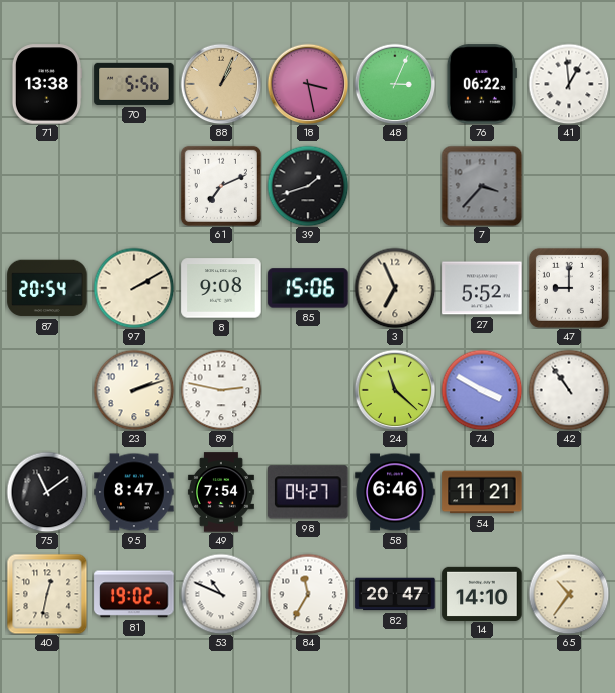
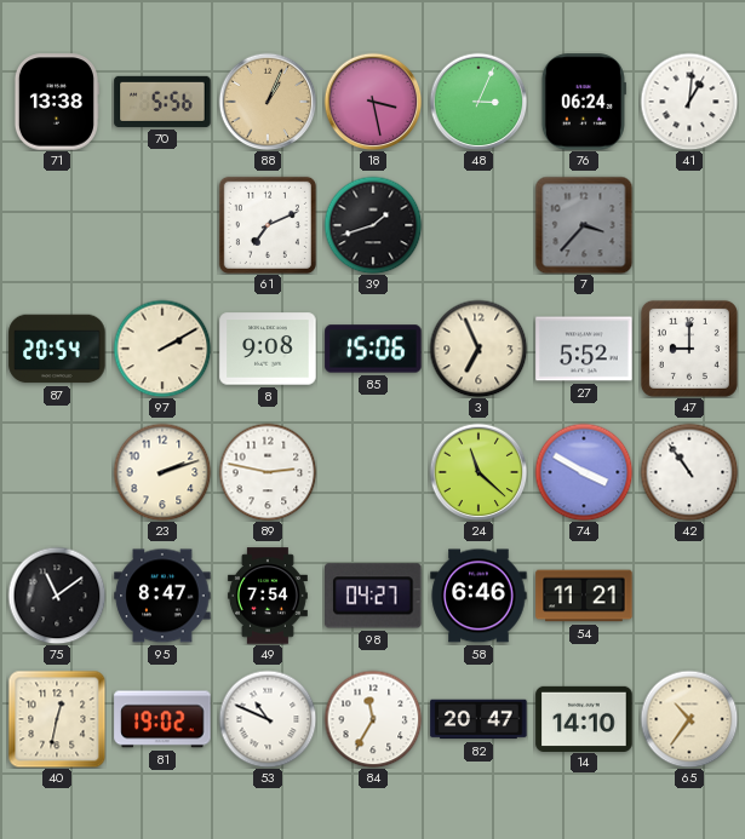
76: 06:22 -> 06:24 (584, 102)
41: 12:59 -> 1:01 (689, 102)
